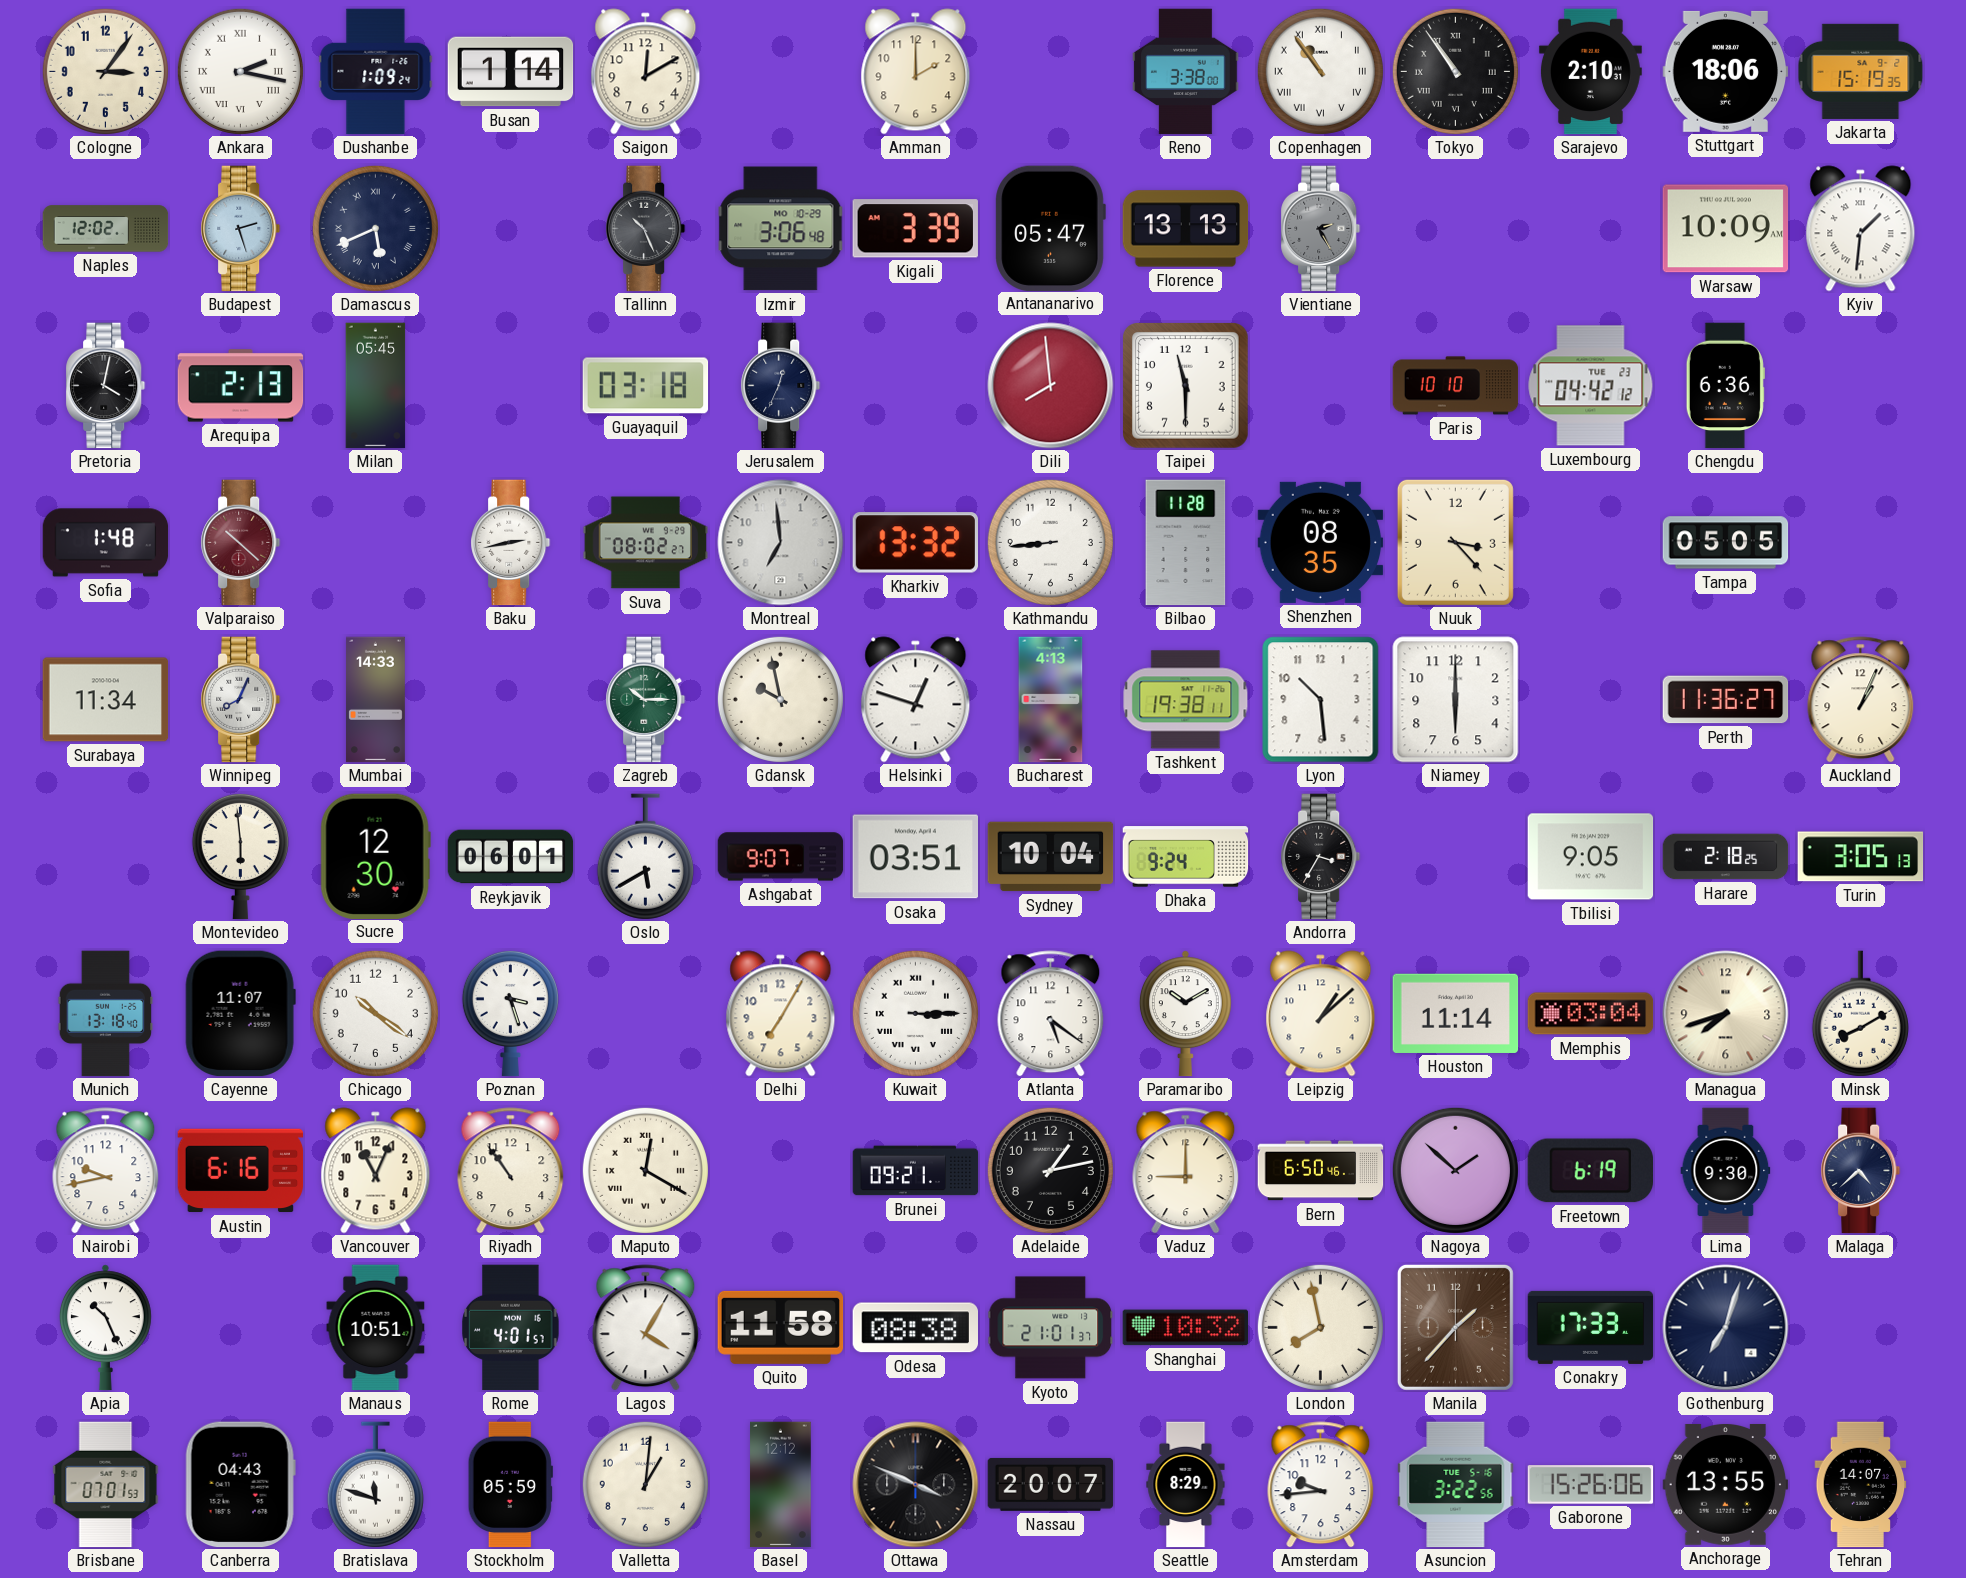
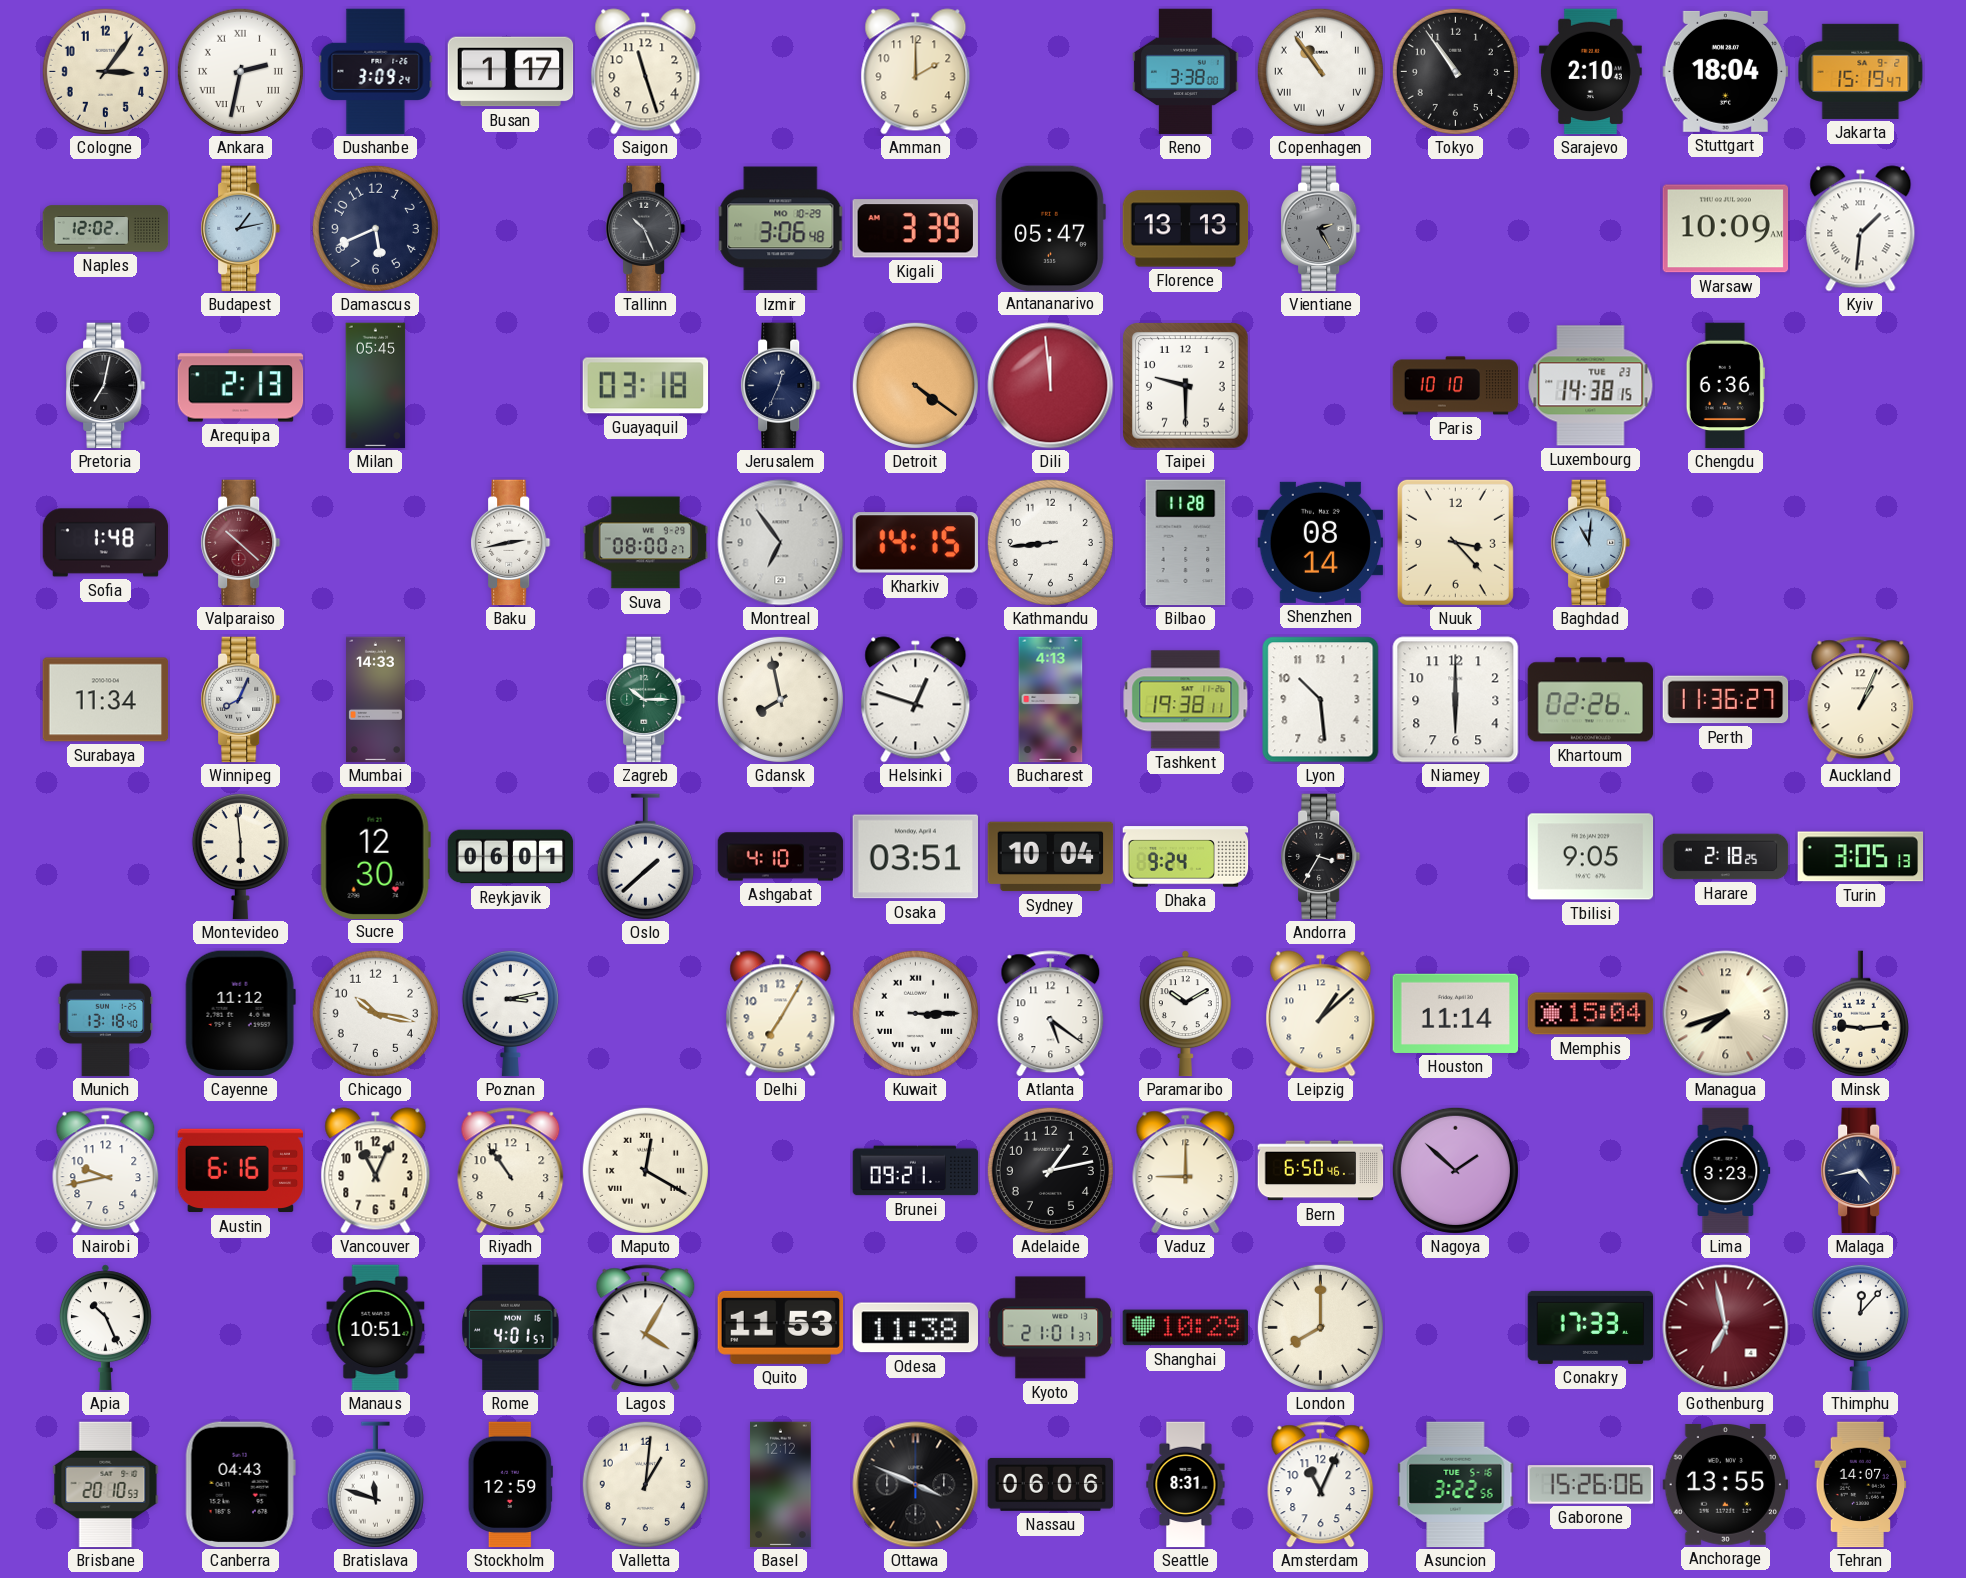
Ankara: 2:17 -> 2:32 (240, 71)
Dushanbe: 1:09 -> 3:09 (376, 72)
Busan: 1:14 -> 1:17 (511, 72)
Saigon: 12:10 -> 11:27 (646, 72)
Tokyo numerals: Roman -> Arabic (1455, 71)
Sarajevo: 2:10:31 -> 2:10:43 (1590, 72)
Stuttgart: 18:06 -> 18:04 (1726, 71)
Jakarta: 15:19:35 -> 15:19:47 (1861, 71)
Budapest: 2:27 -> 1:13 (241, 229)
Damascus numerals: Roman -> Arabic (375, 228)
Pretoria: 4:02 -> 7:02 (106, 386)
Detroit: none -> 4:21 (915, 385)
Dili: 7:59 -> 11:59 (1051, 386)
Taipei: 11:30 -> 9:30 (1186, 386)
Luxembourg: 04:42 -> 14:38 (1591, 386)
Suva: 08:02 -> 08:00 (646, 543)
Montreal: 6:59 -> 6:54 (781, 543)
Kharkiv: 13:32 -> 14:15 (915, 543)
Shenzhen: 08:35 -> 08:14 (1321, 542)
Baghdad: none -> 11:01 (1591, 543)
Tampa: 05:05 -> none (1726, 543)
Gdansk: 9:58 -> 7:58 (780, 699)
Khartoum: none -> 02:26 (1591, 700)
Oslo: 5:40 -> 1:38 (645, 857)
Ashgabat: 9:07 -> 4:10 (781, 857)
Cayenne: 11:07 -> 11:12 (240, 1014)
Chicago: 10:21 -> 10:17 (375, 1013)
Poznan: 3:27 -> 3:13 (510, 1013)
Memphis: 03:04 -> 15:04 (1591, 1014)
Minsk: 8:10 -> 9:14 (1860, 1014)
Freetown: 6:19 -> none (1590, 1171)
Lima: 9:30 -> 3:23 (1726, 1171)
Malaga: 4:38 -> 4:43 (1861, 1171)
Quito: 11:58 -> 11:53 (781, 1327)
Odesa: 08:38 -> 11:38 (915, 1328)
Shanghai: 10:32 -> 10:29 (1186, 1328)
London: 7:58 -> 8:00 (1320, 1327)
Manila: 1:37 -> none (1455, 1327)
Gothenburg: 7:03 -> 6:58 (1726, 1328)
Gothenburg dial: navy -> burgundy (1726, 1328)
Thimphu: none -> 12:07 (1860, 1327)
Brisbane: 07:01 -> 20:10 (106, 1485)
Stockholm: 05:59 -> 12:59 (510, 1485)
Nassau: 20:07 -> 06:06 (1051, 1484)
Seattle: 8:29 -> 8:31 (1186, 1485)
Amsterdam: 9:44 -> 11:04 (1321, 1485)
